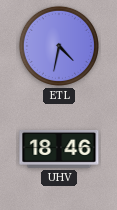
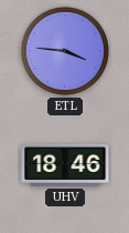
ETL: 4:32 -> 3:46 (65, 51)
